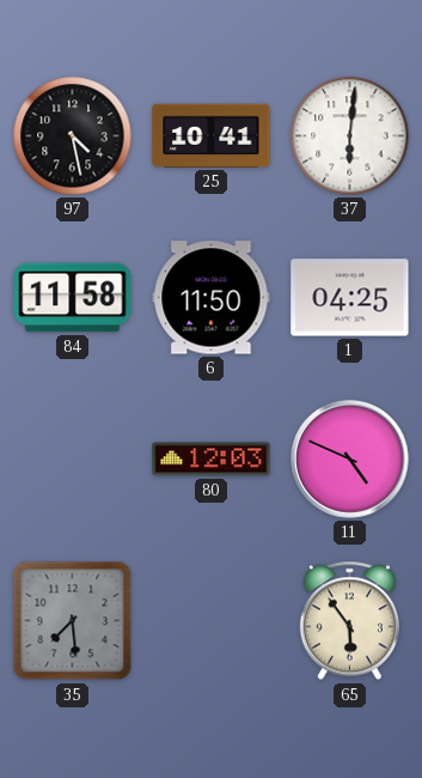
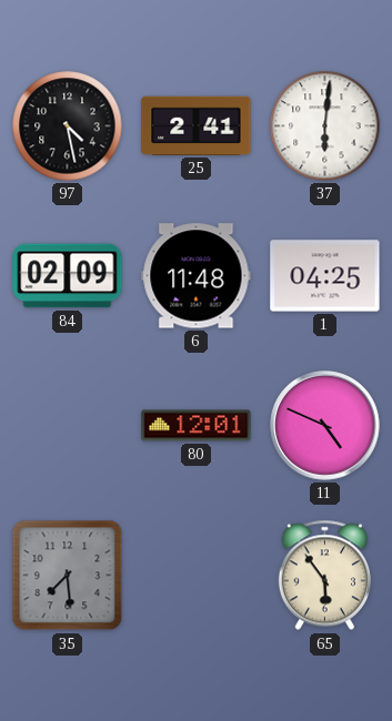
25: 10:41 -> 2:41 (197, 125)
84: 11:58 -> 02:09 (68, 276)
6: 11:50 -> 11:48 (197, 276)
80: 12:03 -> 12:01 (197, 426)
